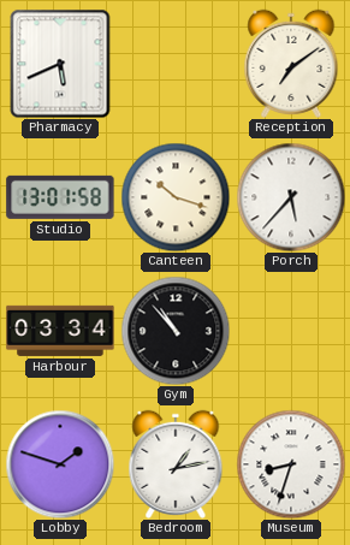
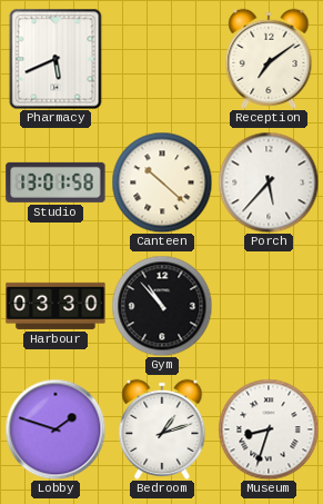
Canteen: 10:18 -> 10:22 (162, 182)
Harbour: 03:34 -> 03:30 (55, 306)
Bedroom: 1:13 -> 1:12 (162, 429)
